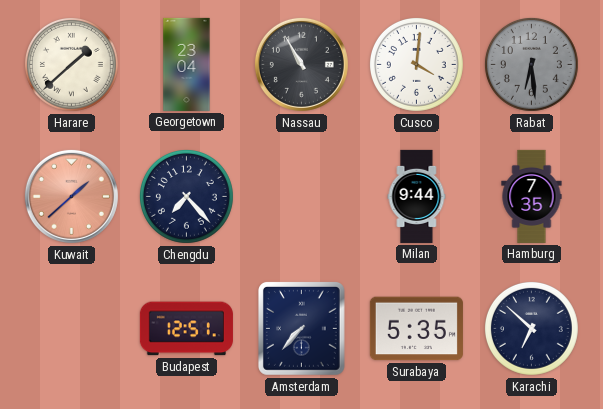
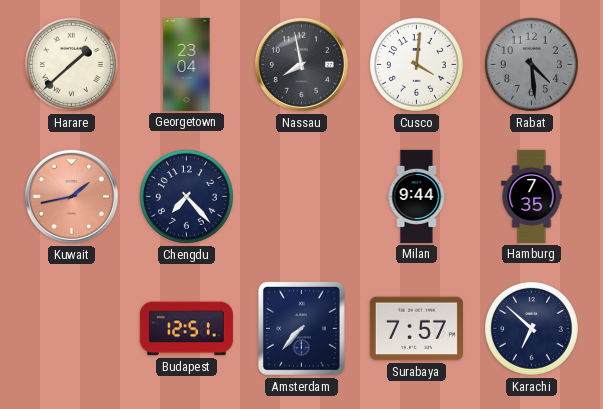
Nassau: 10:55 -> 7:58 (301, 64)
Rabat: 6:29 -> 4:29 (531, 64)
Kuwait: 1:38 -> 1:43 (71, 196)
Surabaya: 5:35 -> 7:57 (416, 329)
